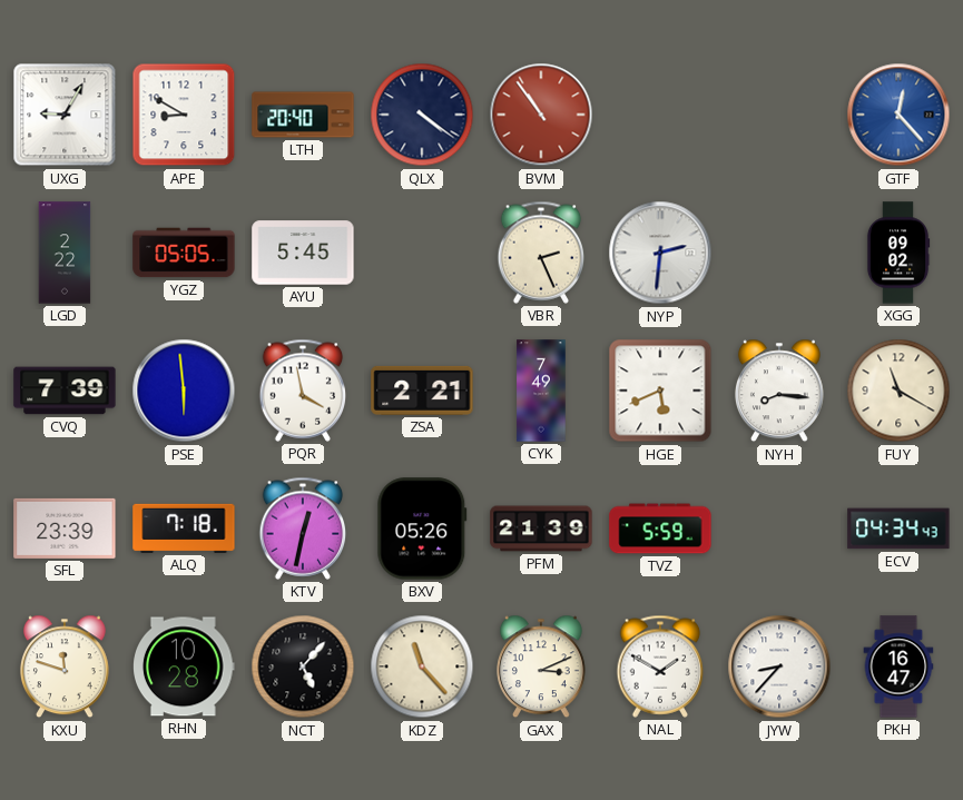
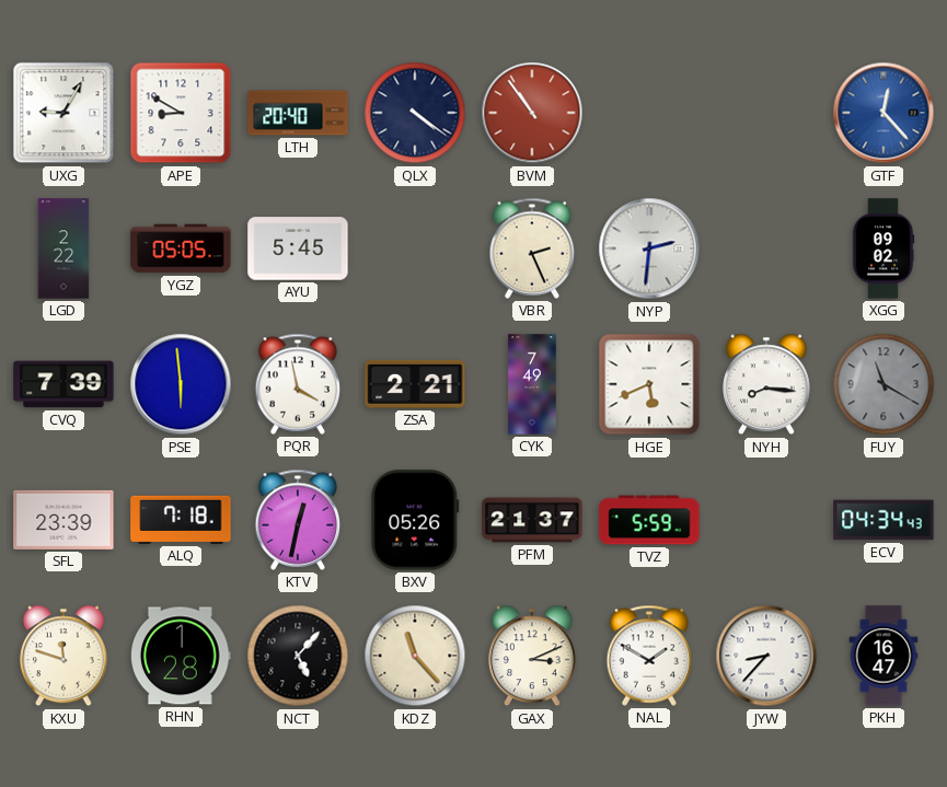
FUY dial: cream -> grey (884, 384)
PFM: 21:39 -> 21:37 (532, 520)
RHN: 10:28 -> 1:28 (182, 656)
